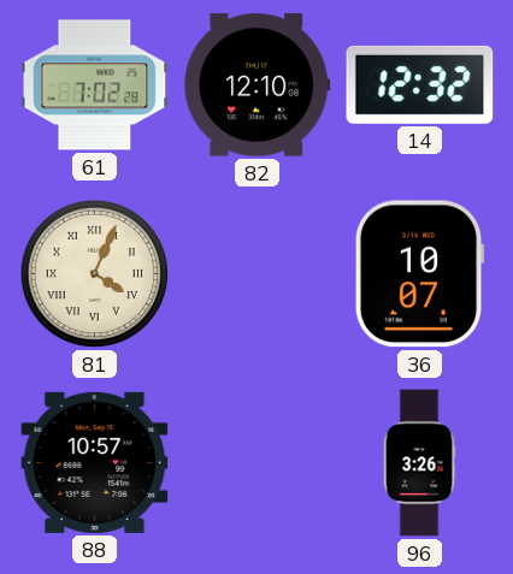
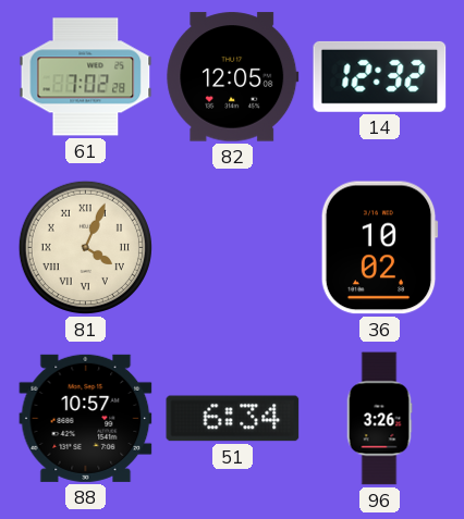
82: 12:10 -> 12:05 (233, 77)
36: 10:07 -> 10:02 (379, 248)
51: none -> 6:34 (233, 419)
